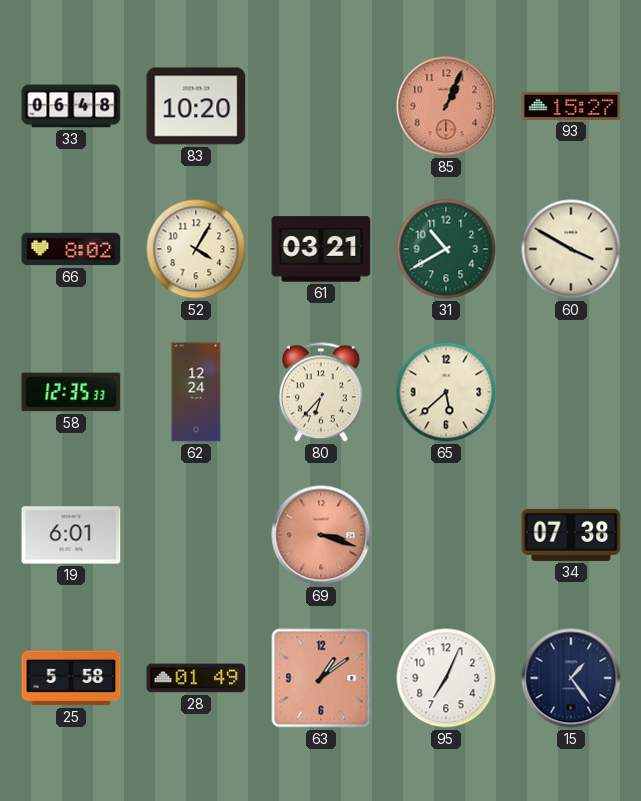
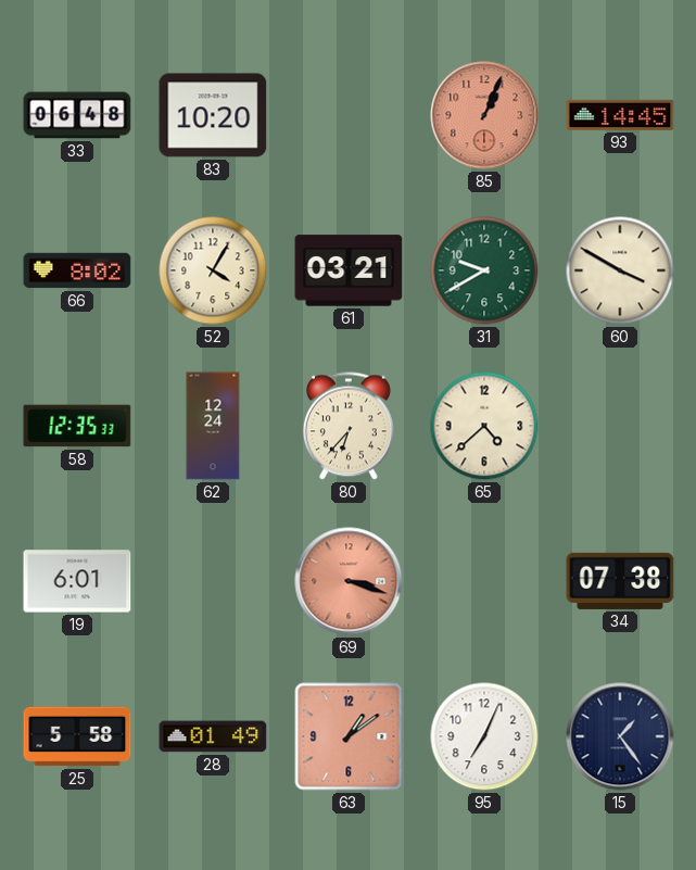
93: 15:27 -> 14:45 (620, 115)
31: 10:40 -> 9:40 (484, 270)
65: 5:38 -> 4:38 (484, 426)
